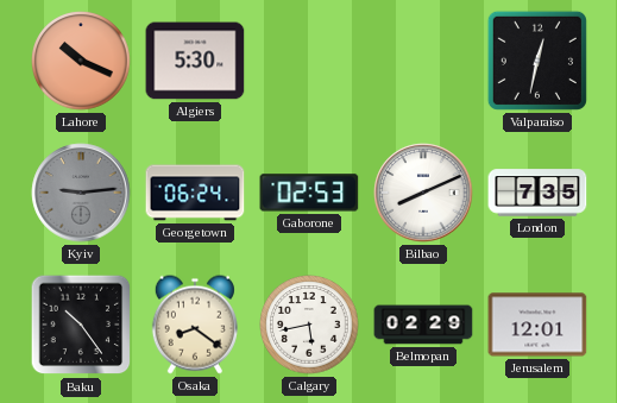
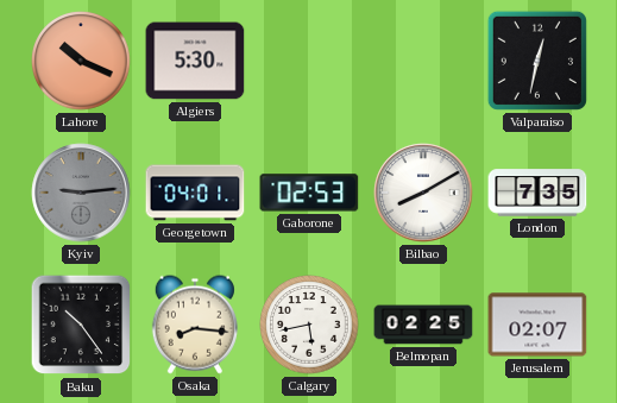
Georgetown: 06:24 -> 04:01 (195, 193)
Bilbao: 8:11 -> 8:10 (423, 193)
Osaka: 8:21 -> 8:16 (195, 325)
Belmopan: 02:29 -> 02:25 (423, 325)
Jerusalem: 12:01 -> 02:07 (537, 325)
